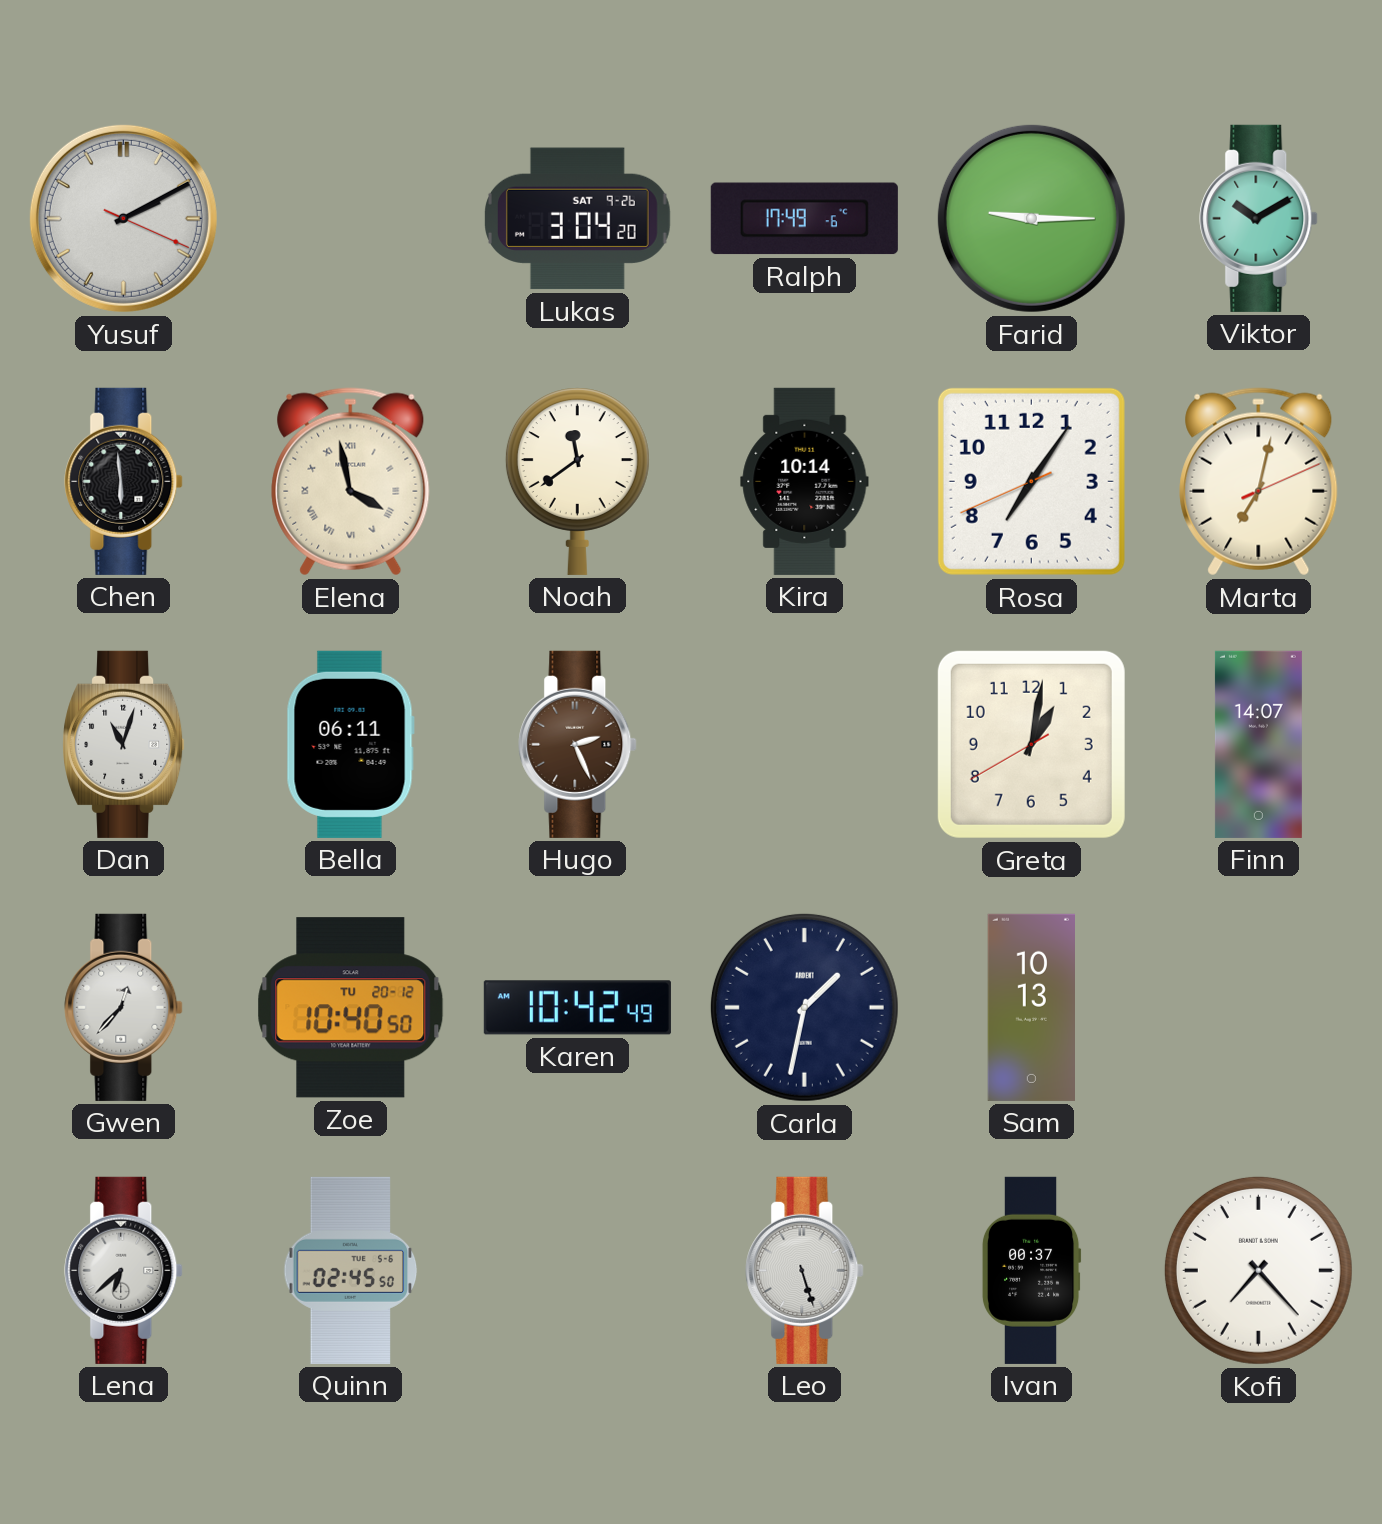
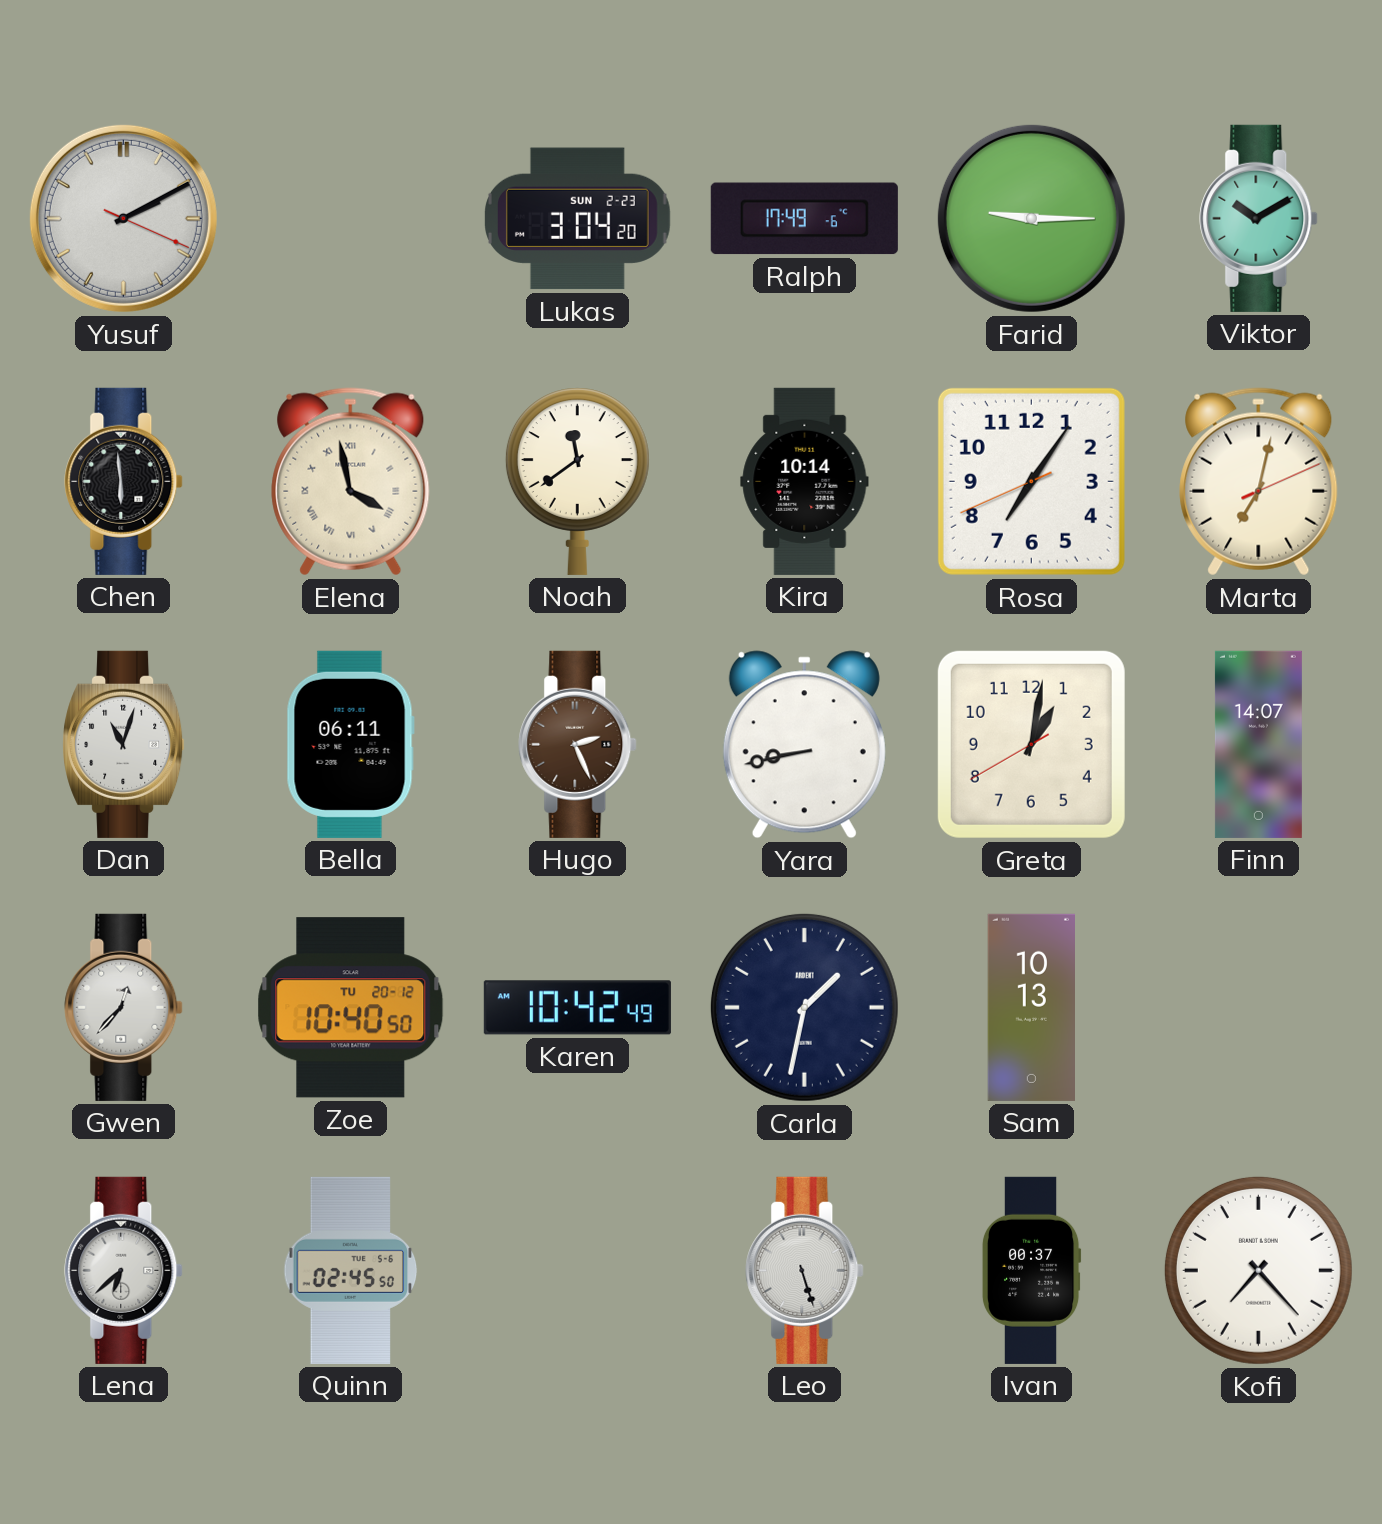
Lukas date: SAT 9-26 -> SUN 2-23 (578, 219)
Yara: none -> 8:43 (804, 745)
